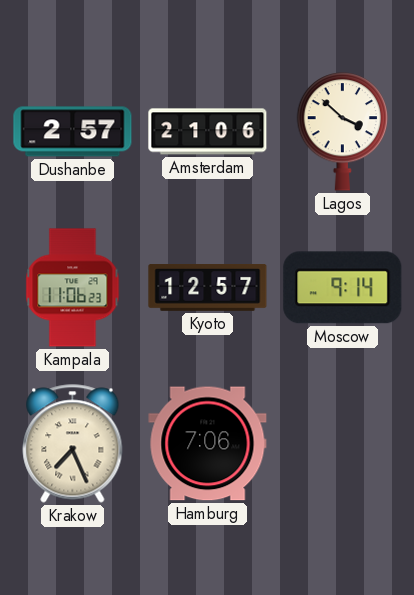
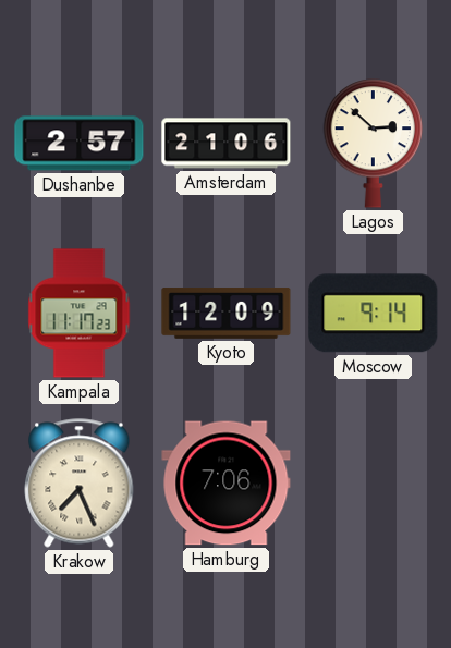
Lagos: 3:52 -> 2:52 (374, 144)
Kampala: 11:06 -> 11:17 (80, 314)
Kyoto: 12:57 -> 12:09 (227, 314)
